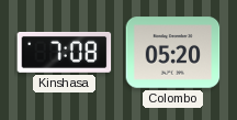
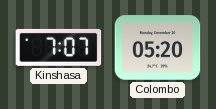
Kinshasa: 7:08 -> 7:07 (59, 47)
